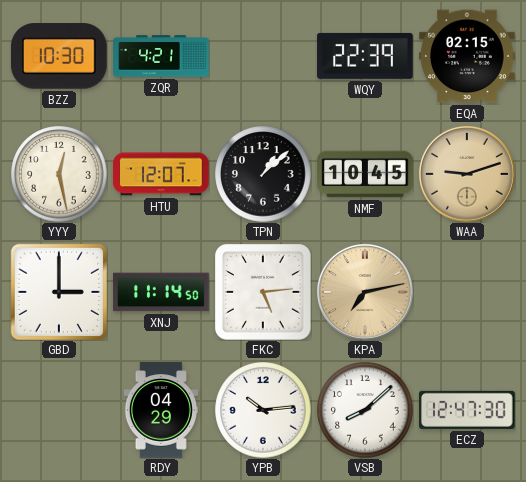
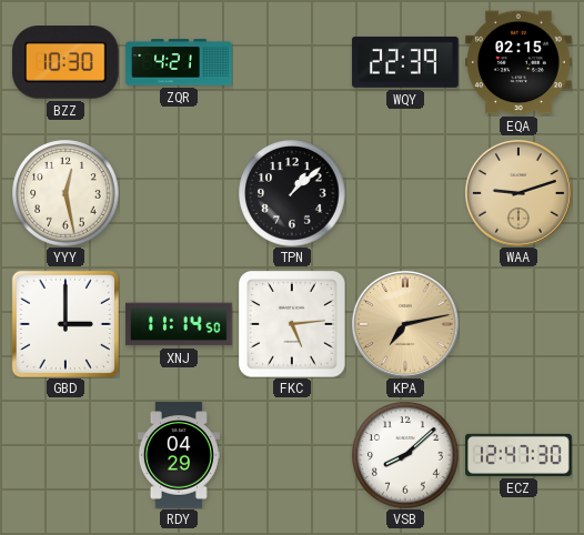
HTU: 12:07 -> none (161, 174)
NMF: 10:45 -> none (365, 174)
YPB: 10:14 -> none (263, 410)
